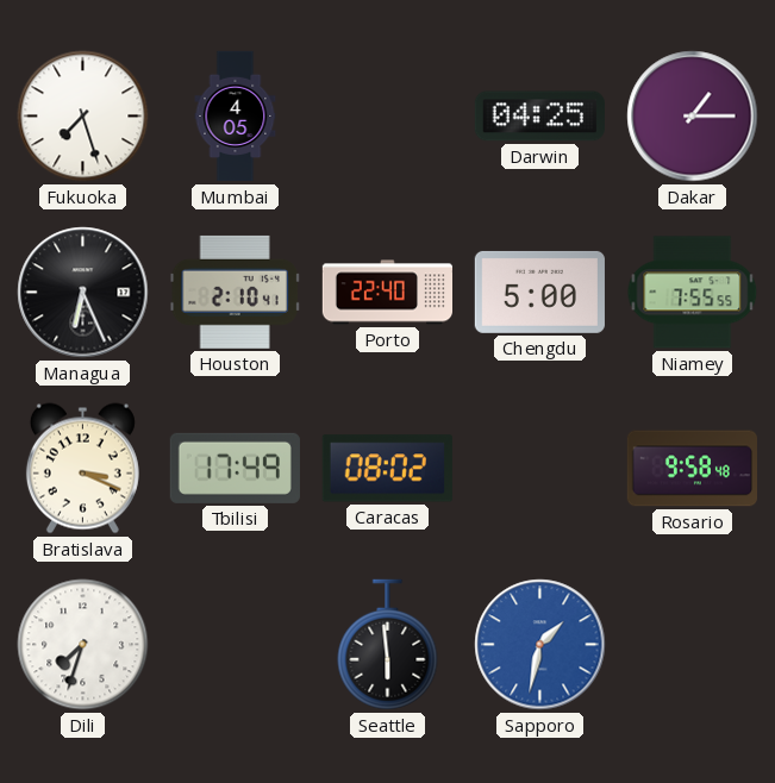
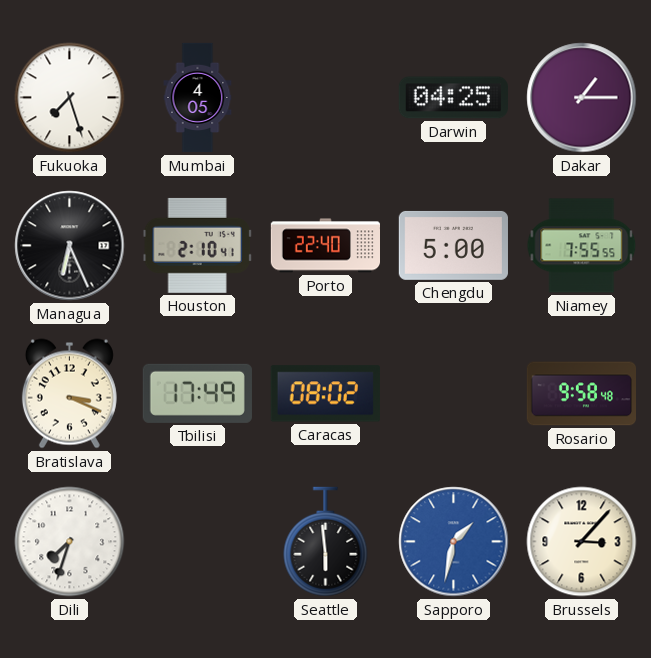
Brussels: none -> 3:07 (582, 542)
